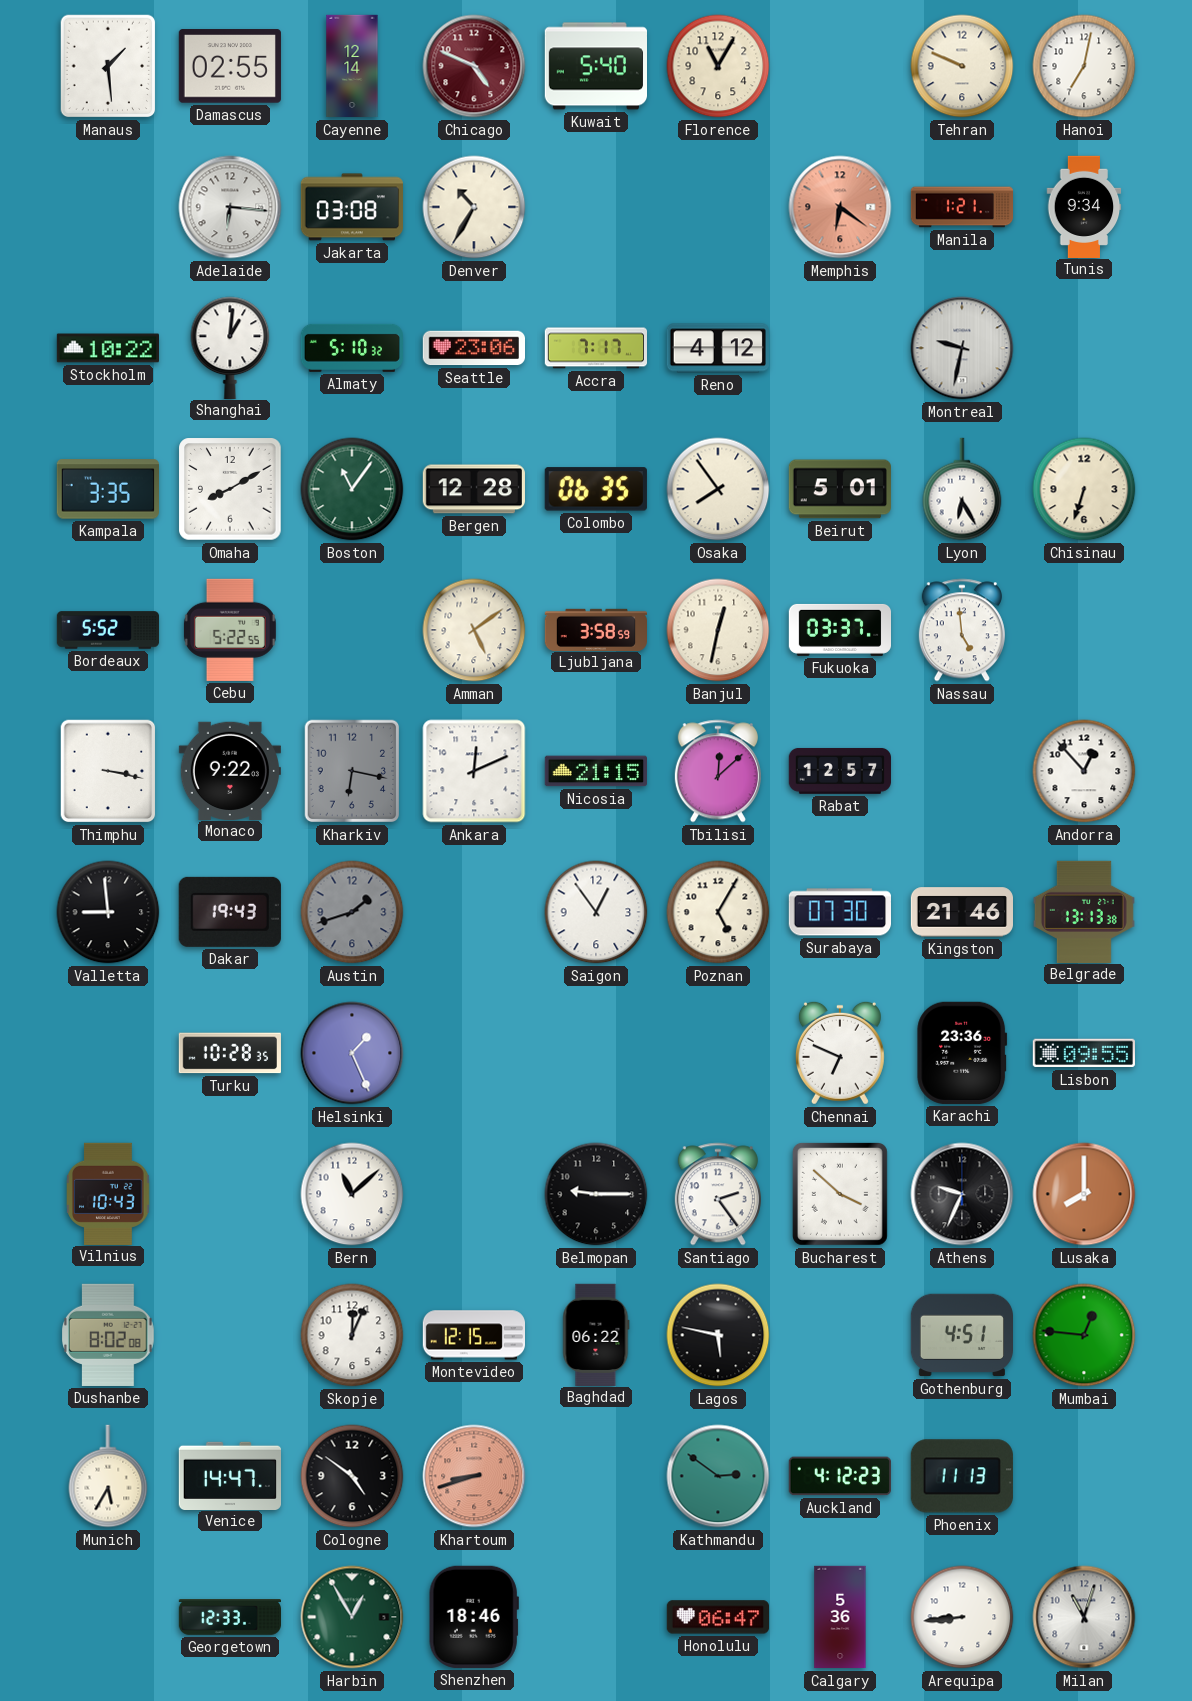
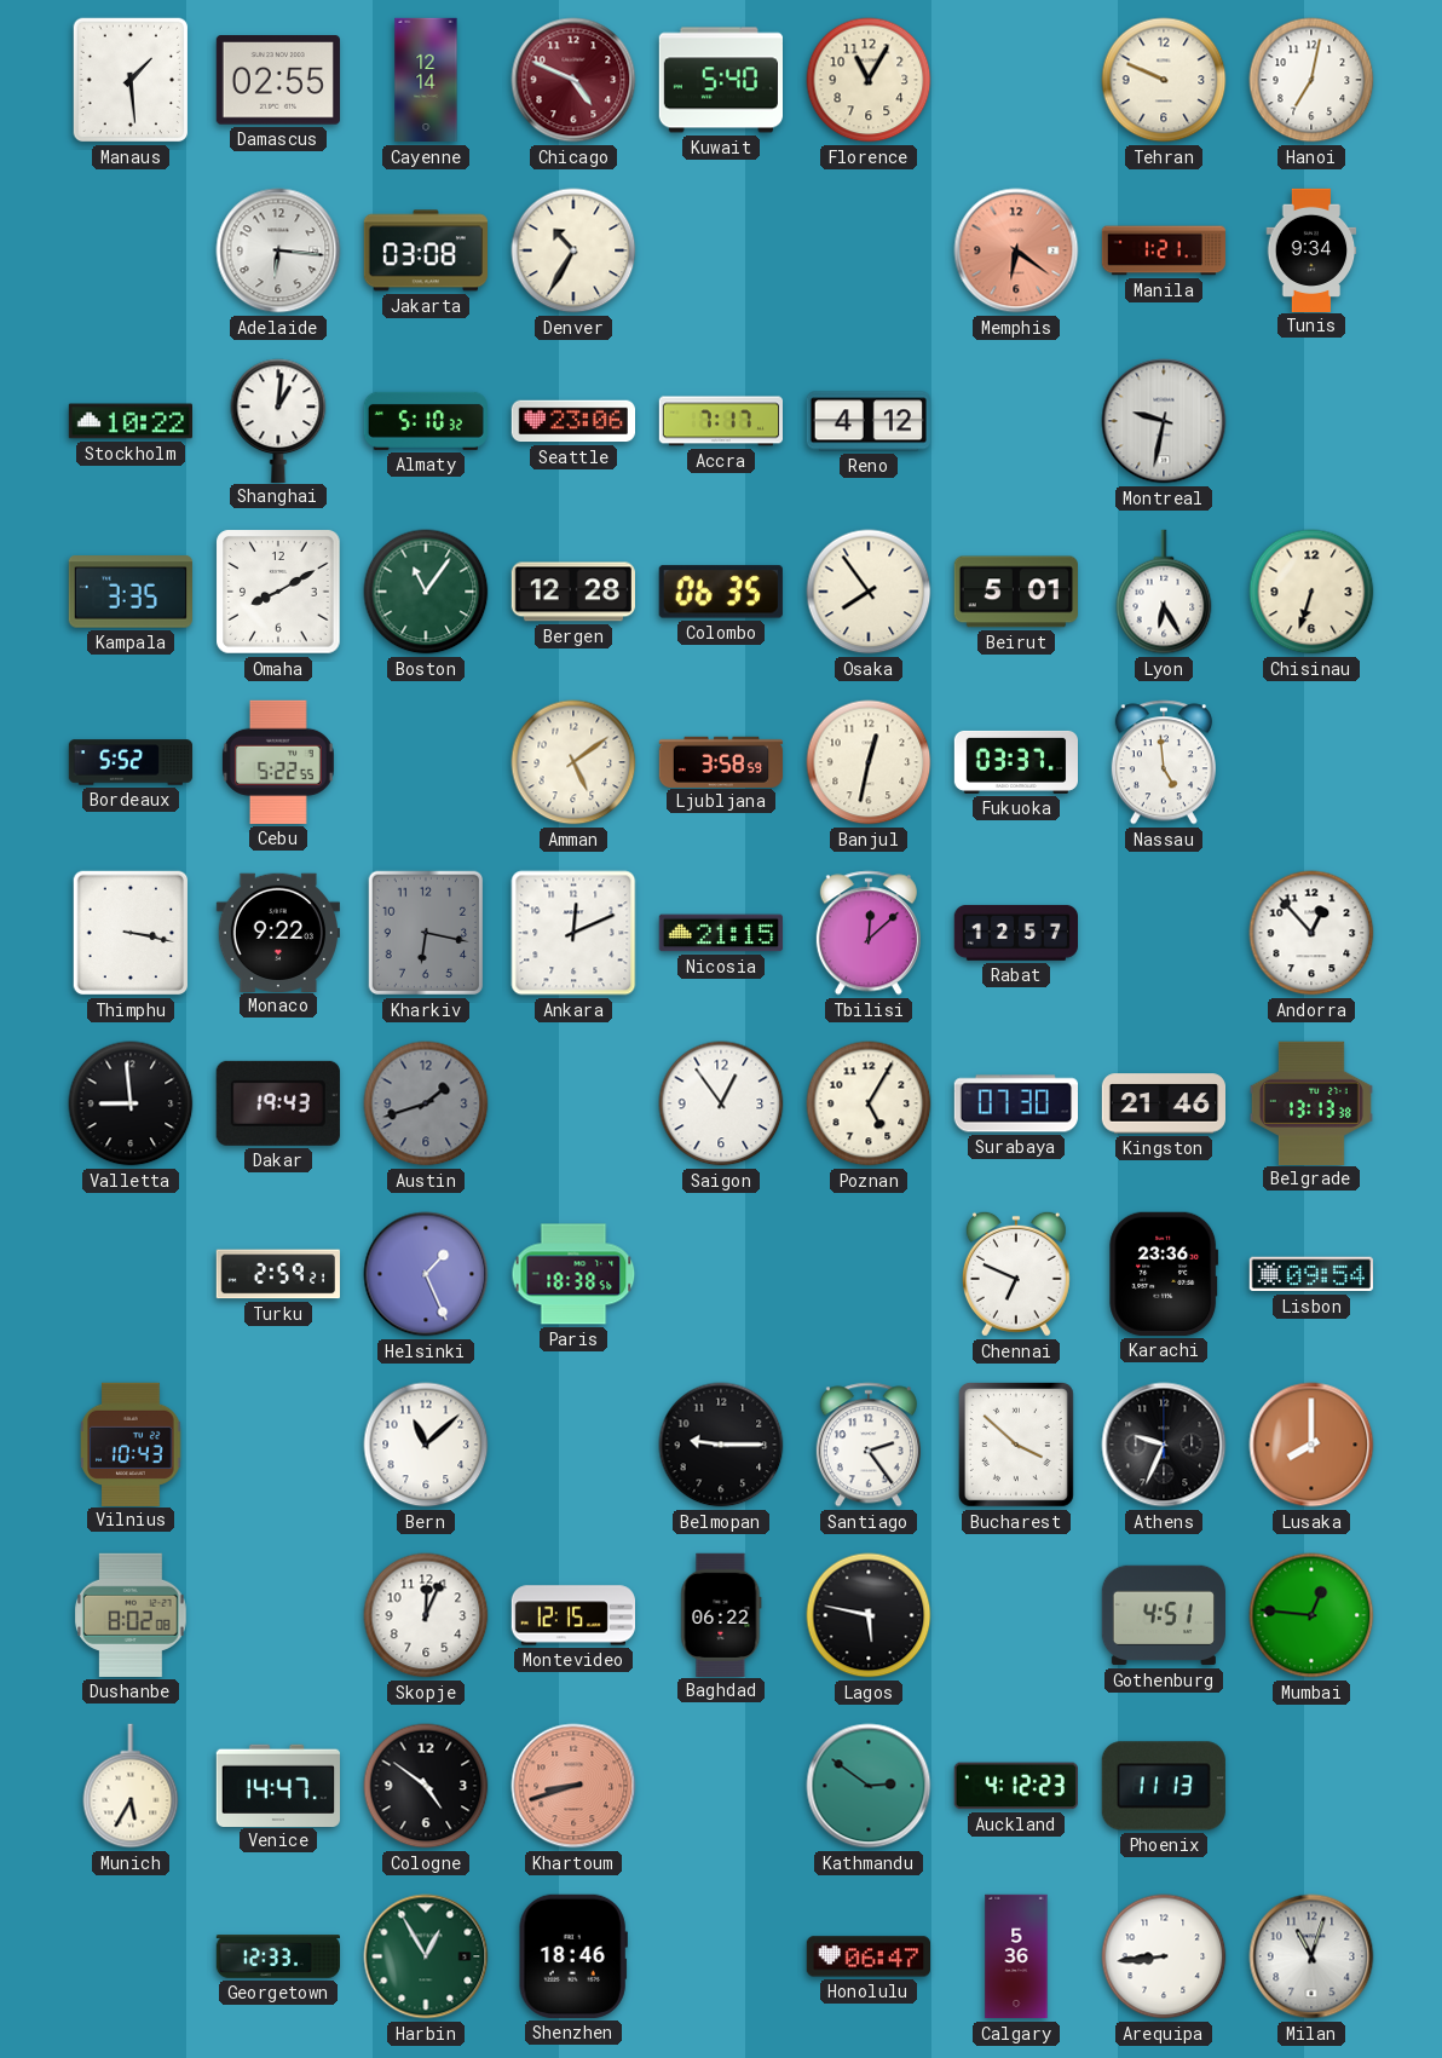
Turku: 10:28 -> 2:59 (278, 1274)
Paris: none -> 18:38 (573, 1274)
Lisbon: 09:55 -> 09:54 (1311, 1274)
